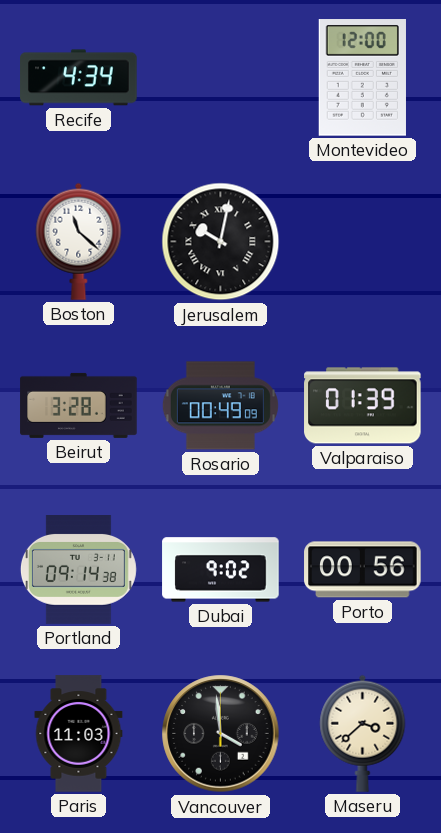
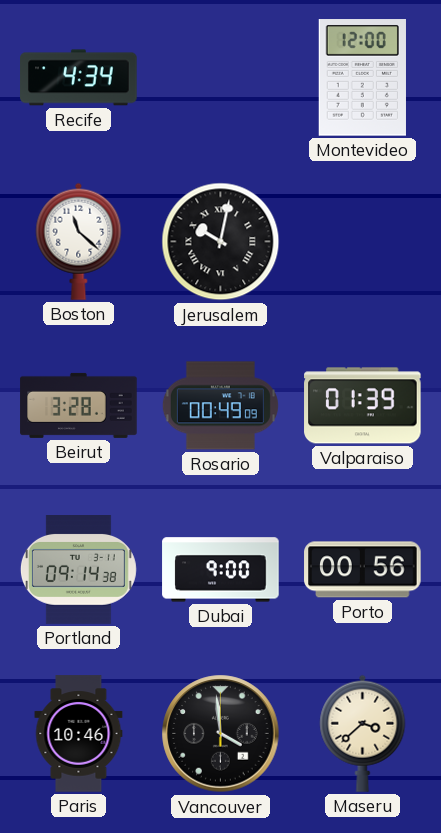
Dubai: 9:02 -> 9:00 (221, 570)
Paris: 11:03 -> 10:46 (79, 734)
